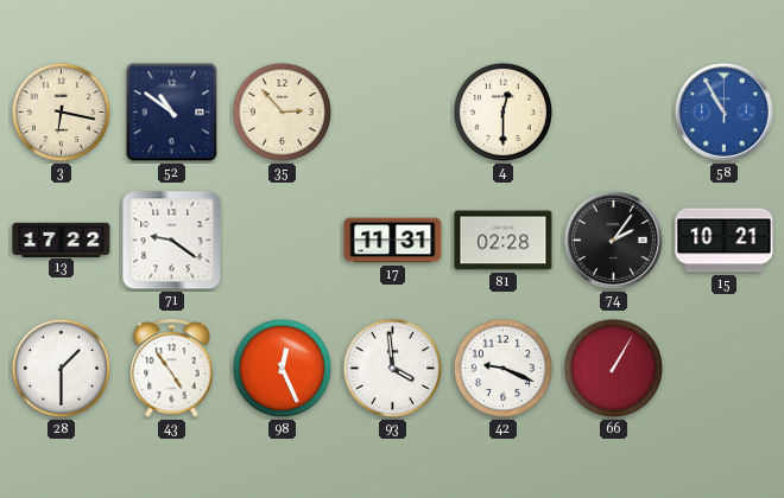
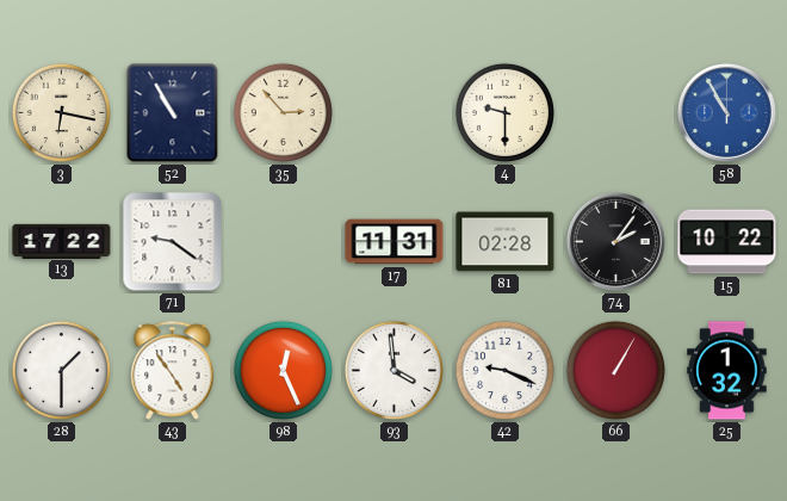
52: 10:51 -> 10:55 (173, 113)
4: 12:30 -> 9:30 (504, 112)
15: 10:21 -> 10:22 (727, 242)
25: none -> 1:32 (727, 371)
